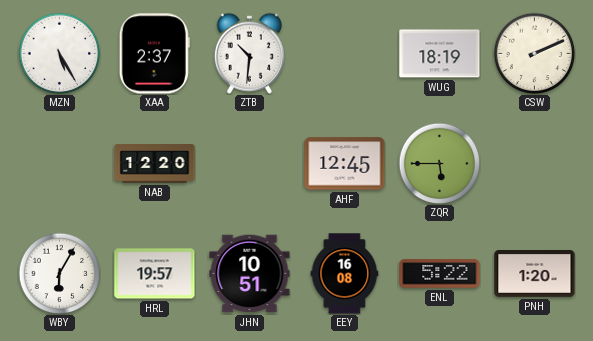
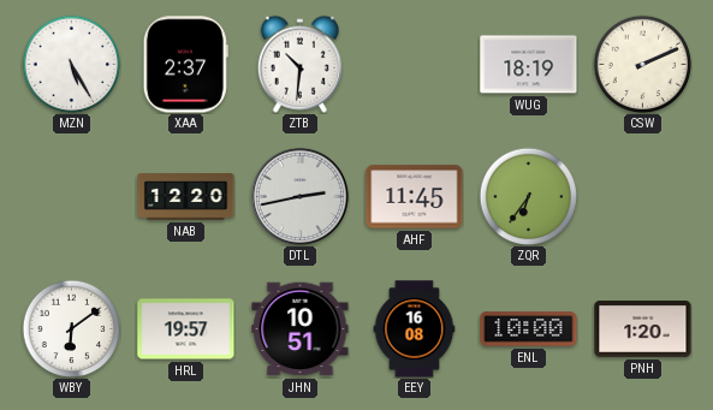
DTL: none -> 2:43 (299, 196)
AHF: 12:45 -> 11:45 (415, 197)
ZQR: 5:45 -> 6:36 (528, 196)
WBY: 6:05 -> 6:09 (71, 328)
ENL: 5:22 -> 10:00 (529, 329)
